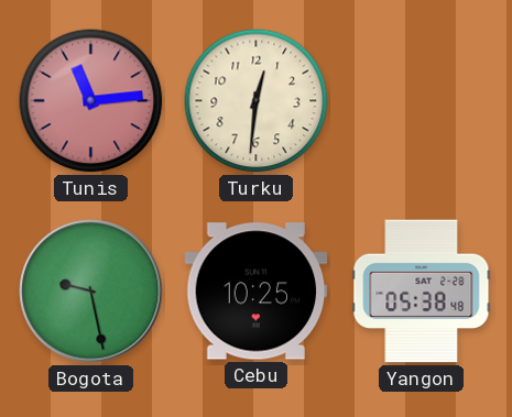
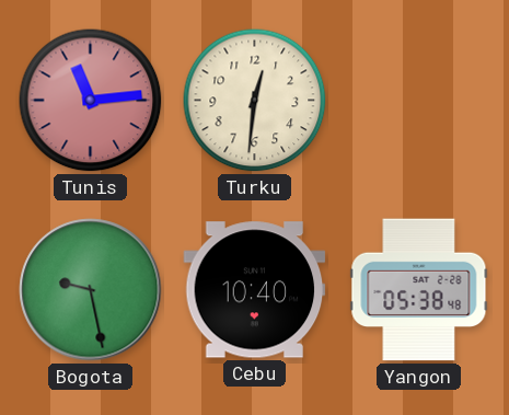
Cebu: 10:25 -> 10:40 (255, 290)
